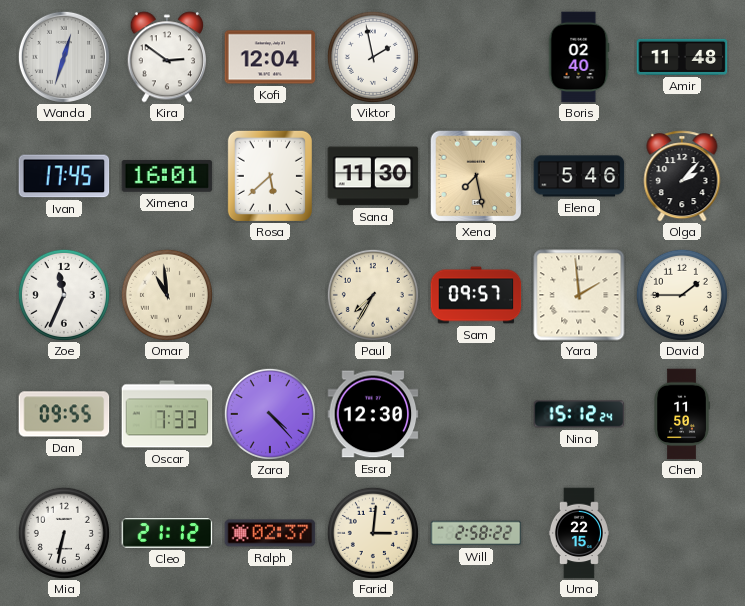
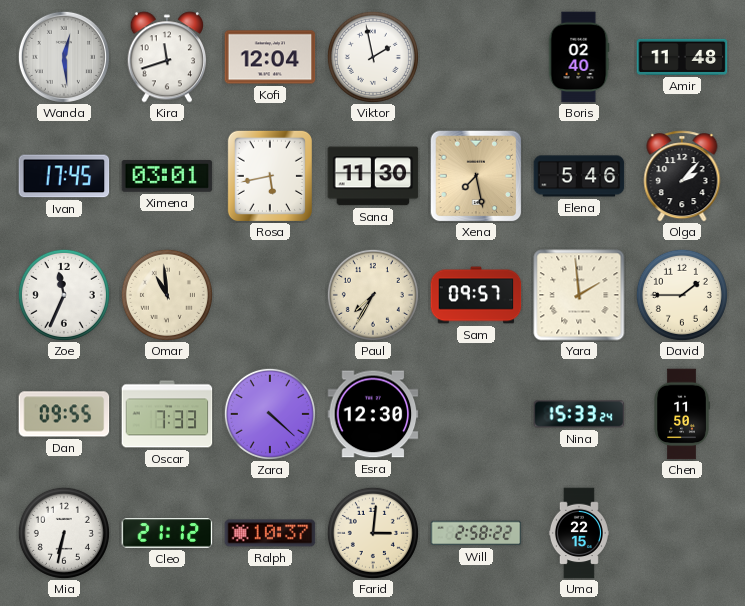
Wanda: 12:33 -> 12:29 (64, 57)
Kira: 2:51 -> 11:42 (167, 57)
Ximena: 16:01 -> 03:01 (167, 177)
Rosa: 5:38 -> 5:43 (270, 176)
Zara: 4:23 -> 4:22 (270, 414)
Nina: 15:12 -> 15:33 (579, 414)
Ralph: 02:37 -> 10:37 (270, 533)
